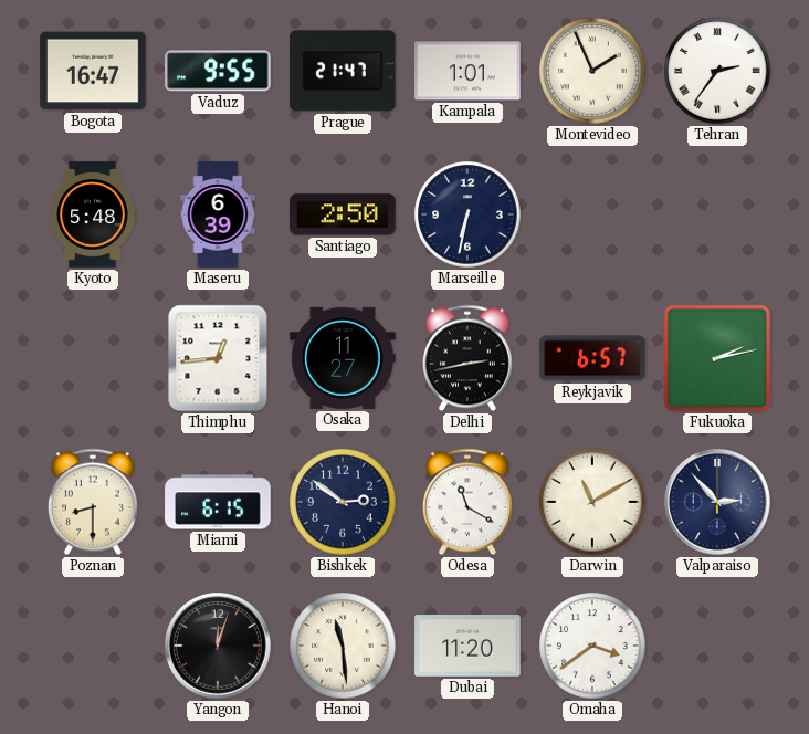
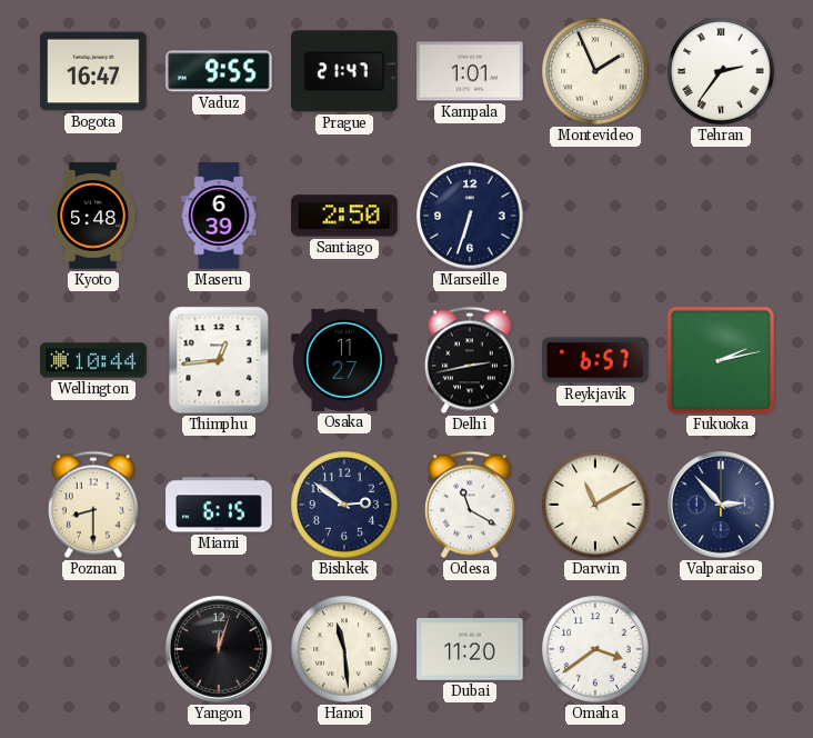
Marseille: 6:32 -> 6:33 (470, 216)
Wellington: none -> 10:44 (93, 360)
